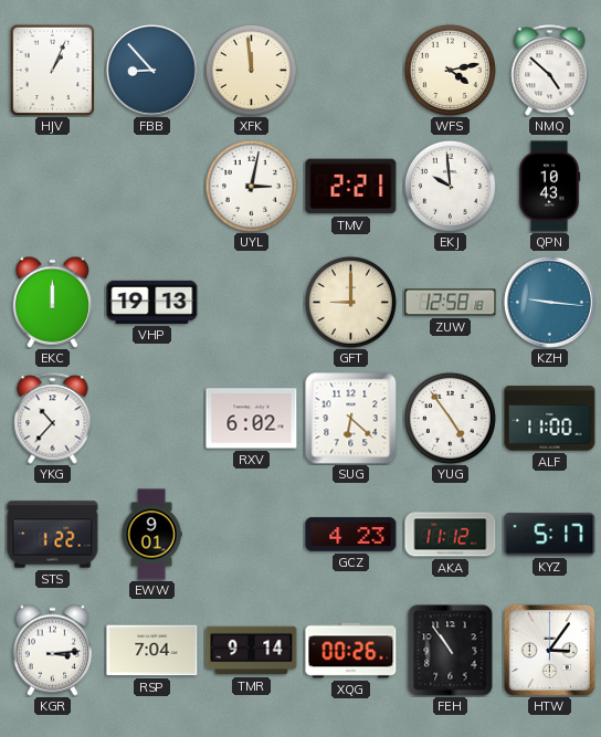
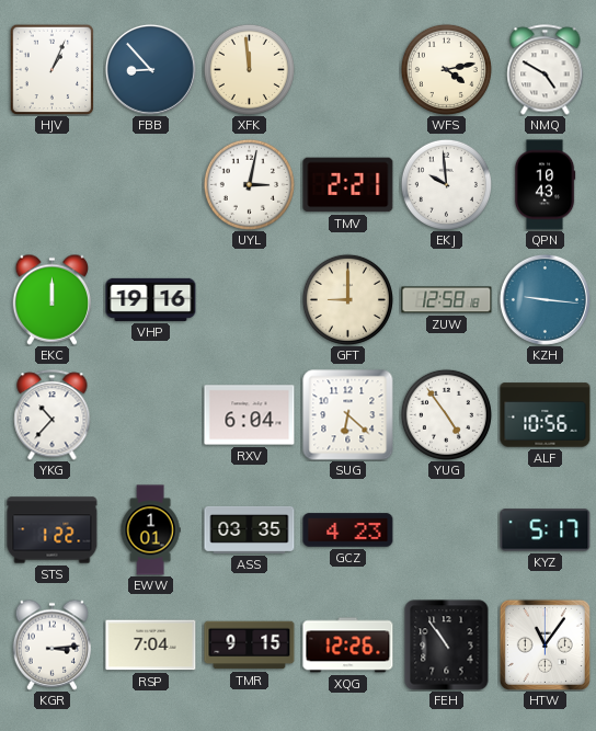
NMQ: 4:52 -> 4:50 (546, 70)
VHP: 19:13 -> 19:16 (151, 299)
RXV: 6:02 -> 6:04 (250, 415)
ALF: 11:00 -> 10:56 (546, 415)
EWW: 9:01 -> 1:01 (150, 530)
ASS: none -> 03:35 (250, 529)
AKA: 11:12 -> none (451, 535)
TMR: 9:14 -> 9:15 (250, 646)
XQG: 00:26 -> 12:26 (348, 646)
HTW: 3:06 -> 11:06 (545, 644)
